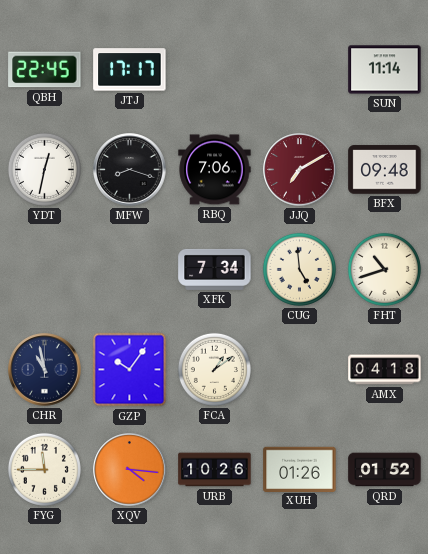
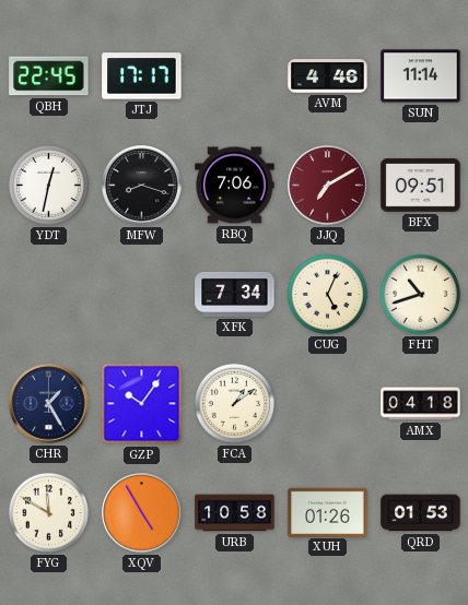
AVM: none -> 4:46 (328, 76)
BFX: 09:48 -> 09:51 (421, 186)
CUG: 4:59 -> 5:04 (327, 294)
CHR: 10:58 -> 1:25 (49, 404)
FYG: 11:45 -> 11:50 (48, 512)
XQV: 4:16 -> 4:55 (142, 513)
URB: 10:26 -> 10:58 (235, 513)
QRD: 01:52 -> 01:53 (421, 513)
